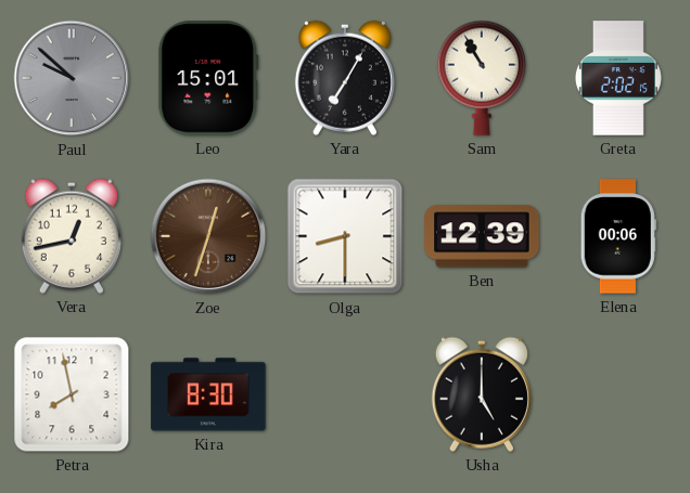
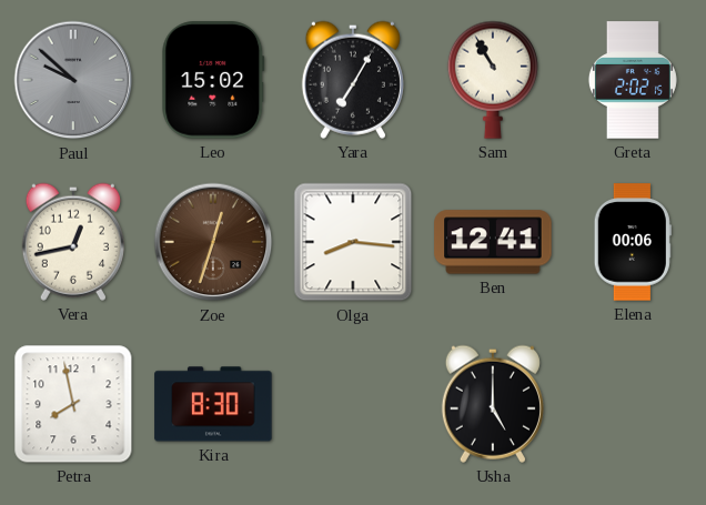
Leo: 15:01 -> 15:02 (213, 80)
Olga: 8:30 -> 8:16 (353, 242)
Ben: 12:39 -> 12:41 (493, 242)
